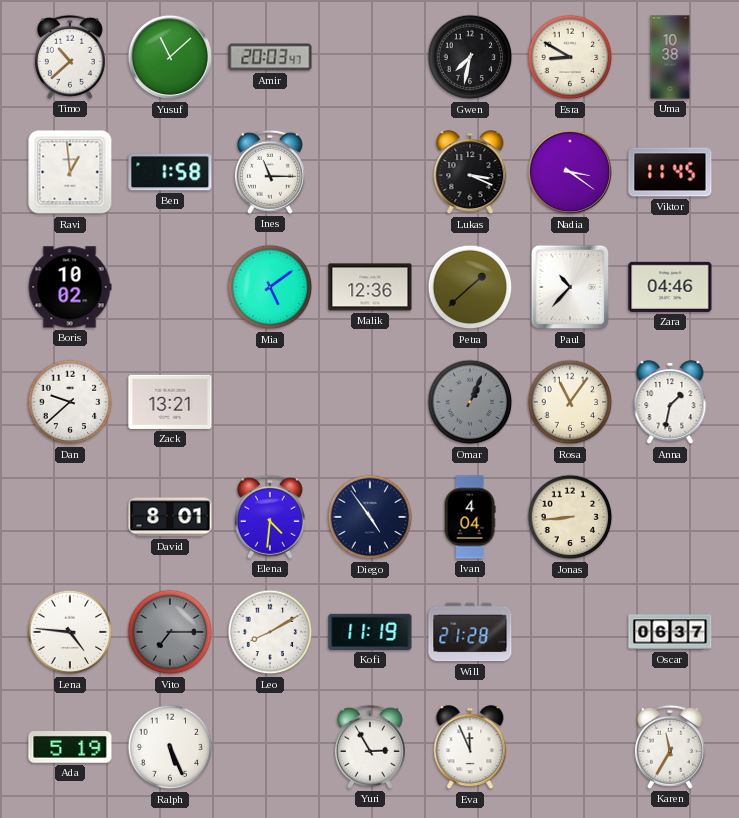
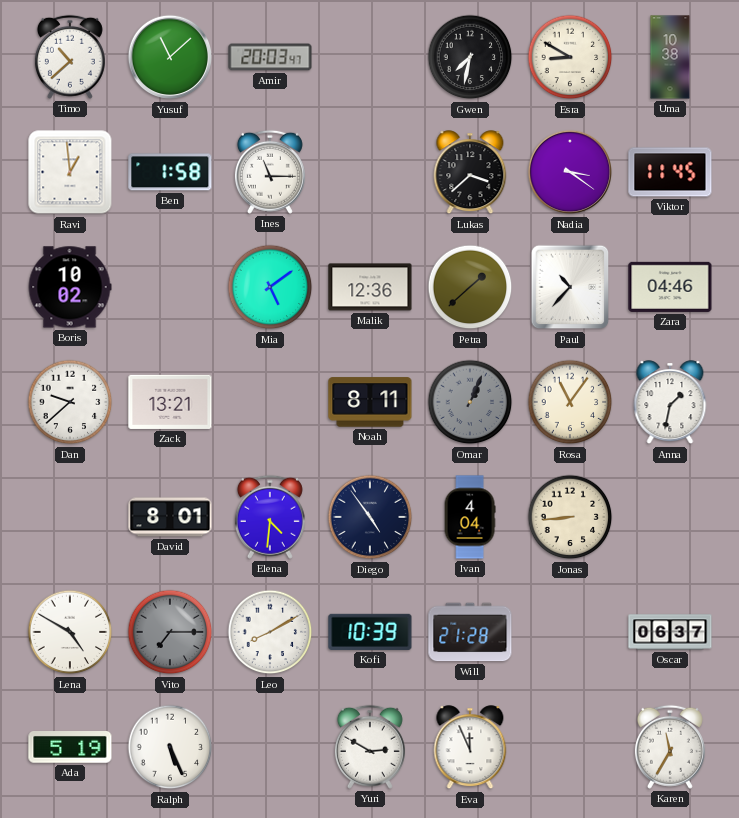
Lukas: 3:19 -> 3:38 (470, 173)
Noah: none -> 8:11 (370, 402)
Lena: 4:46 -> 4:50 (70, 632)
Kofi: 11:19 -> 10:39 (370, 632)
Yuri: 2:55 -> 2:50 (370, 747)
